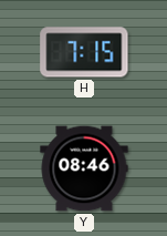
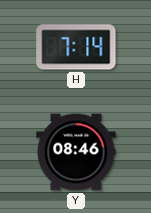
H: 7:15 -> 7:14 (76, 47)
